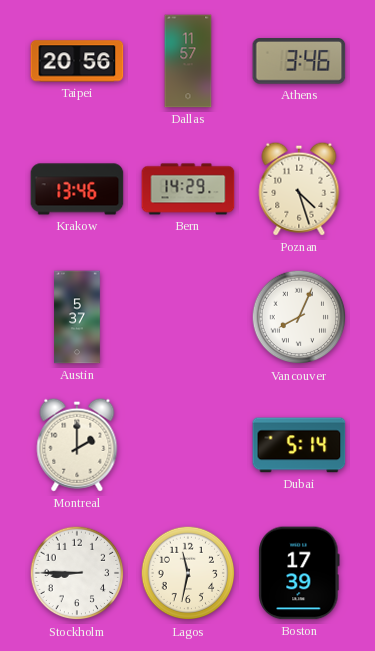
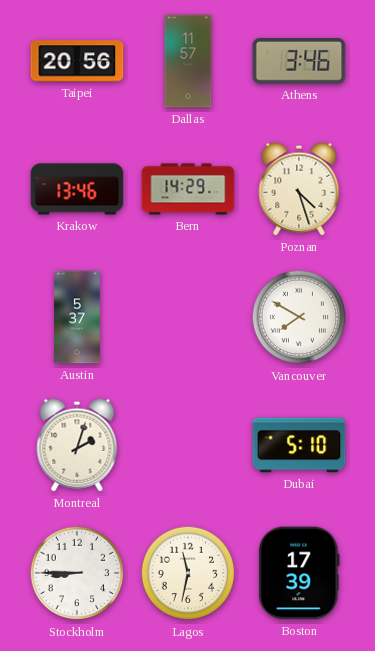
Vancouver: 8:04 -> 7:50 (299, 317)
Montreal: 2:00 -> 2:03 (77, 445)
Dubai: 5:14 -> 5:10 (299, 445)
